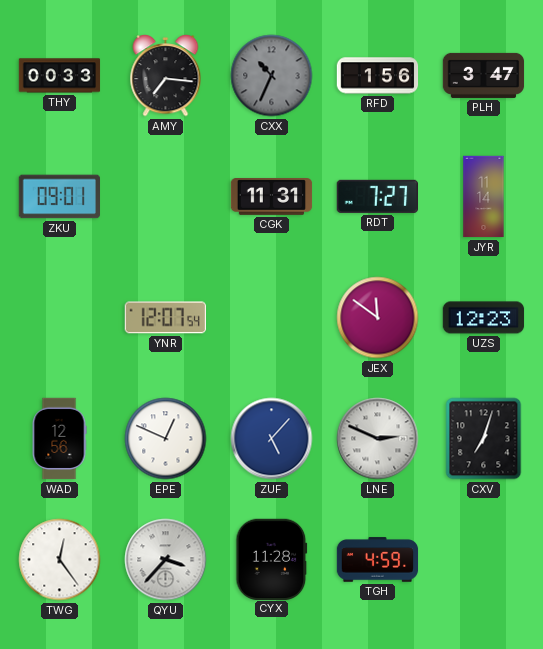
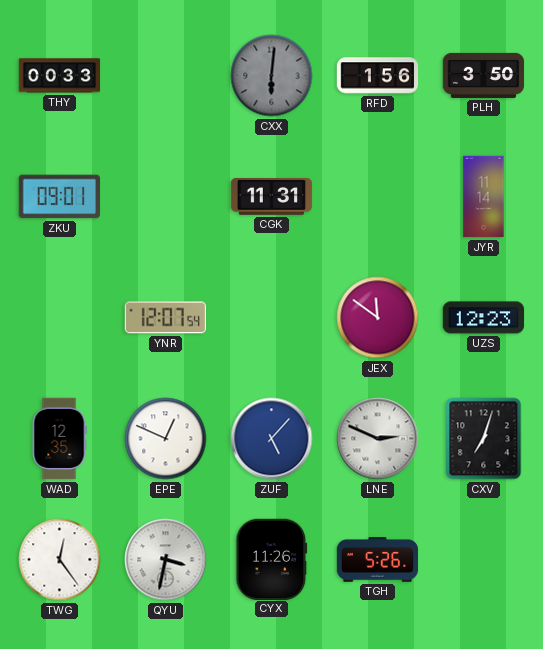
AMY: 7:16 -> none (166, 76)
CXX: 10:34 -> 6:01 (272, 76)
PLH: 3:47 -> 3:50 (484, 75)
RDT: 7:27 -> none (377, 196)
WAD: 12:56 -> 12:35 (59, 439)
QYU: 3:37 -> 3:32 (166, 560)
CYX: 11:28 -> 11:26 (272, 559)
TGH: 4:59 -> 5:26 (378, 560)
